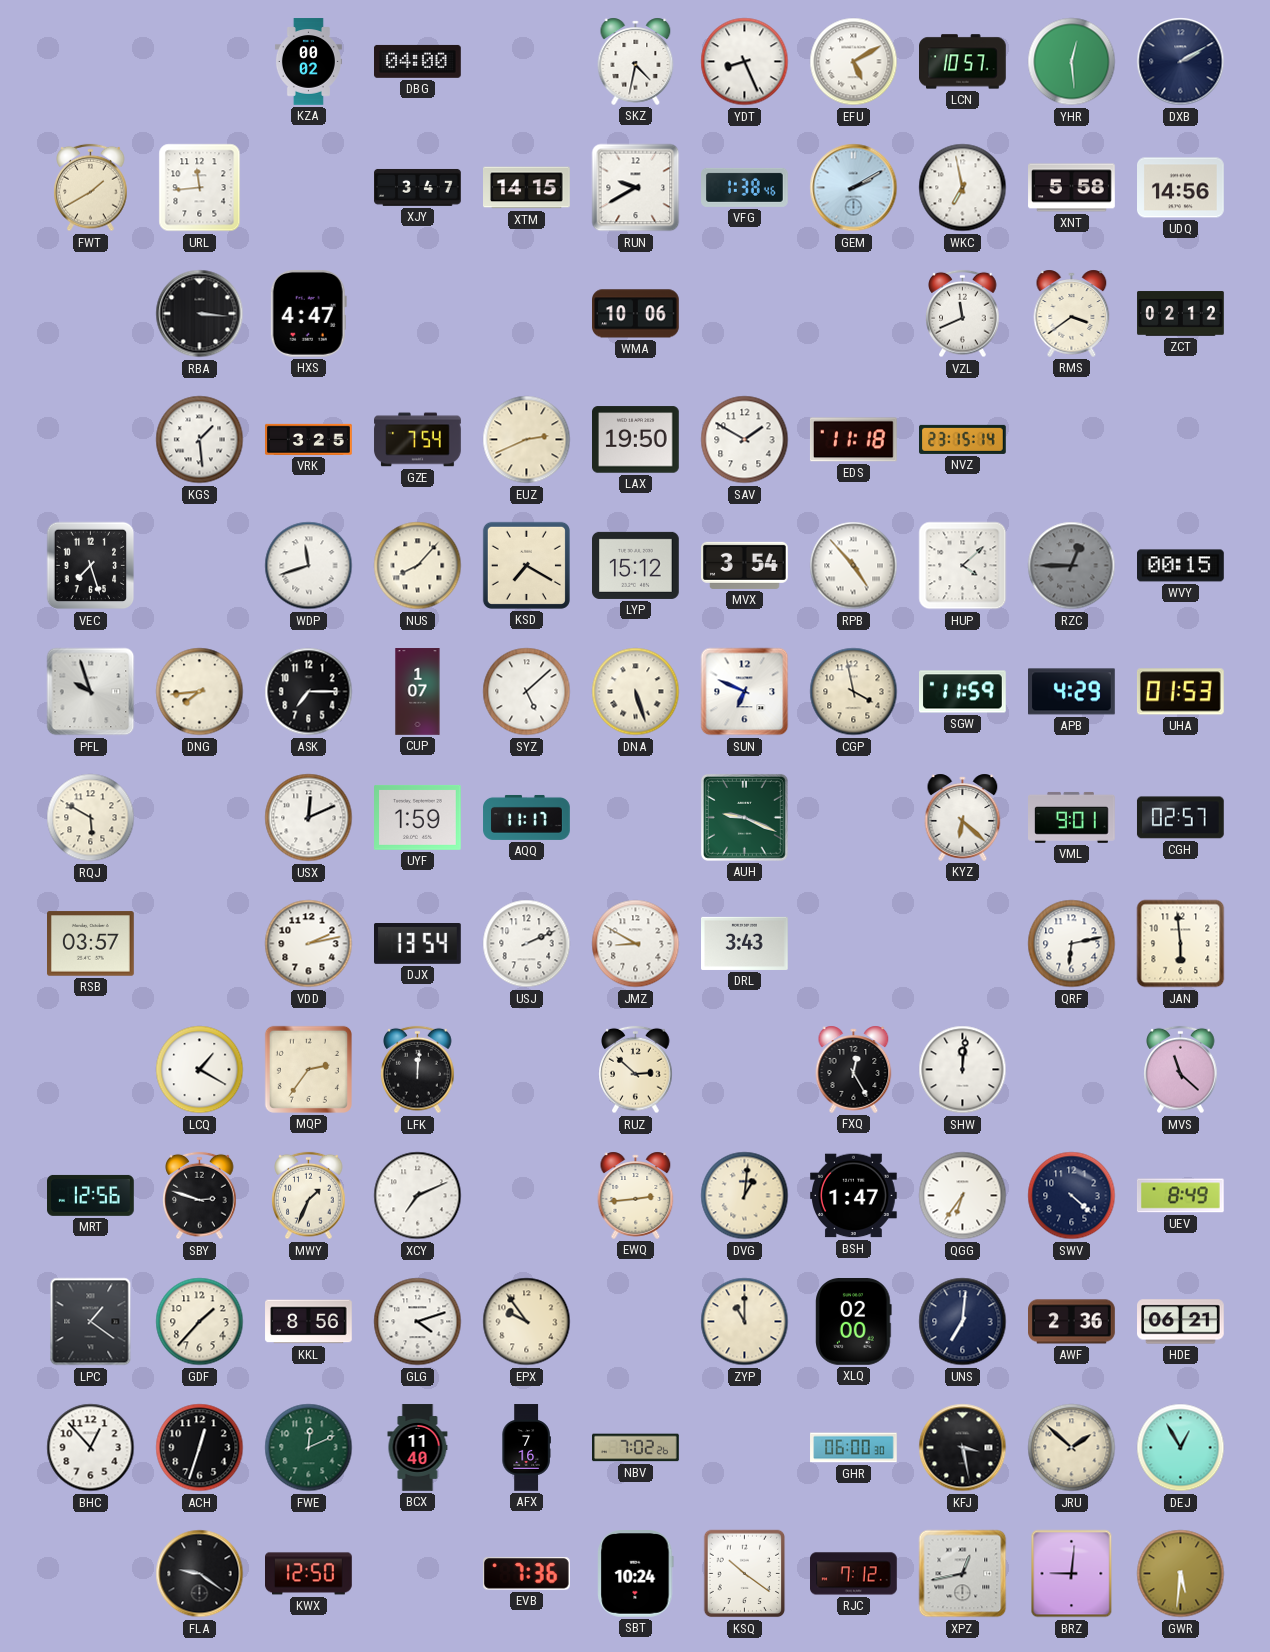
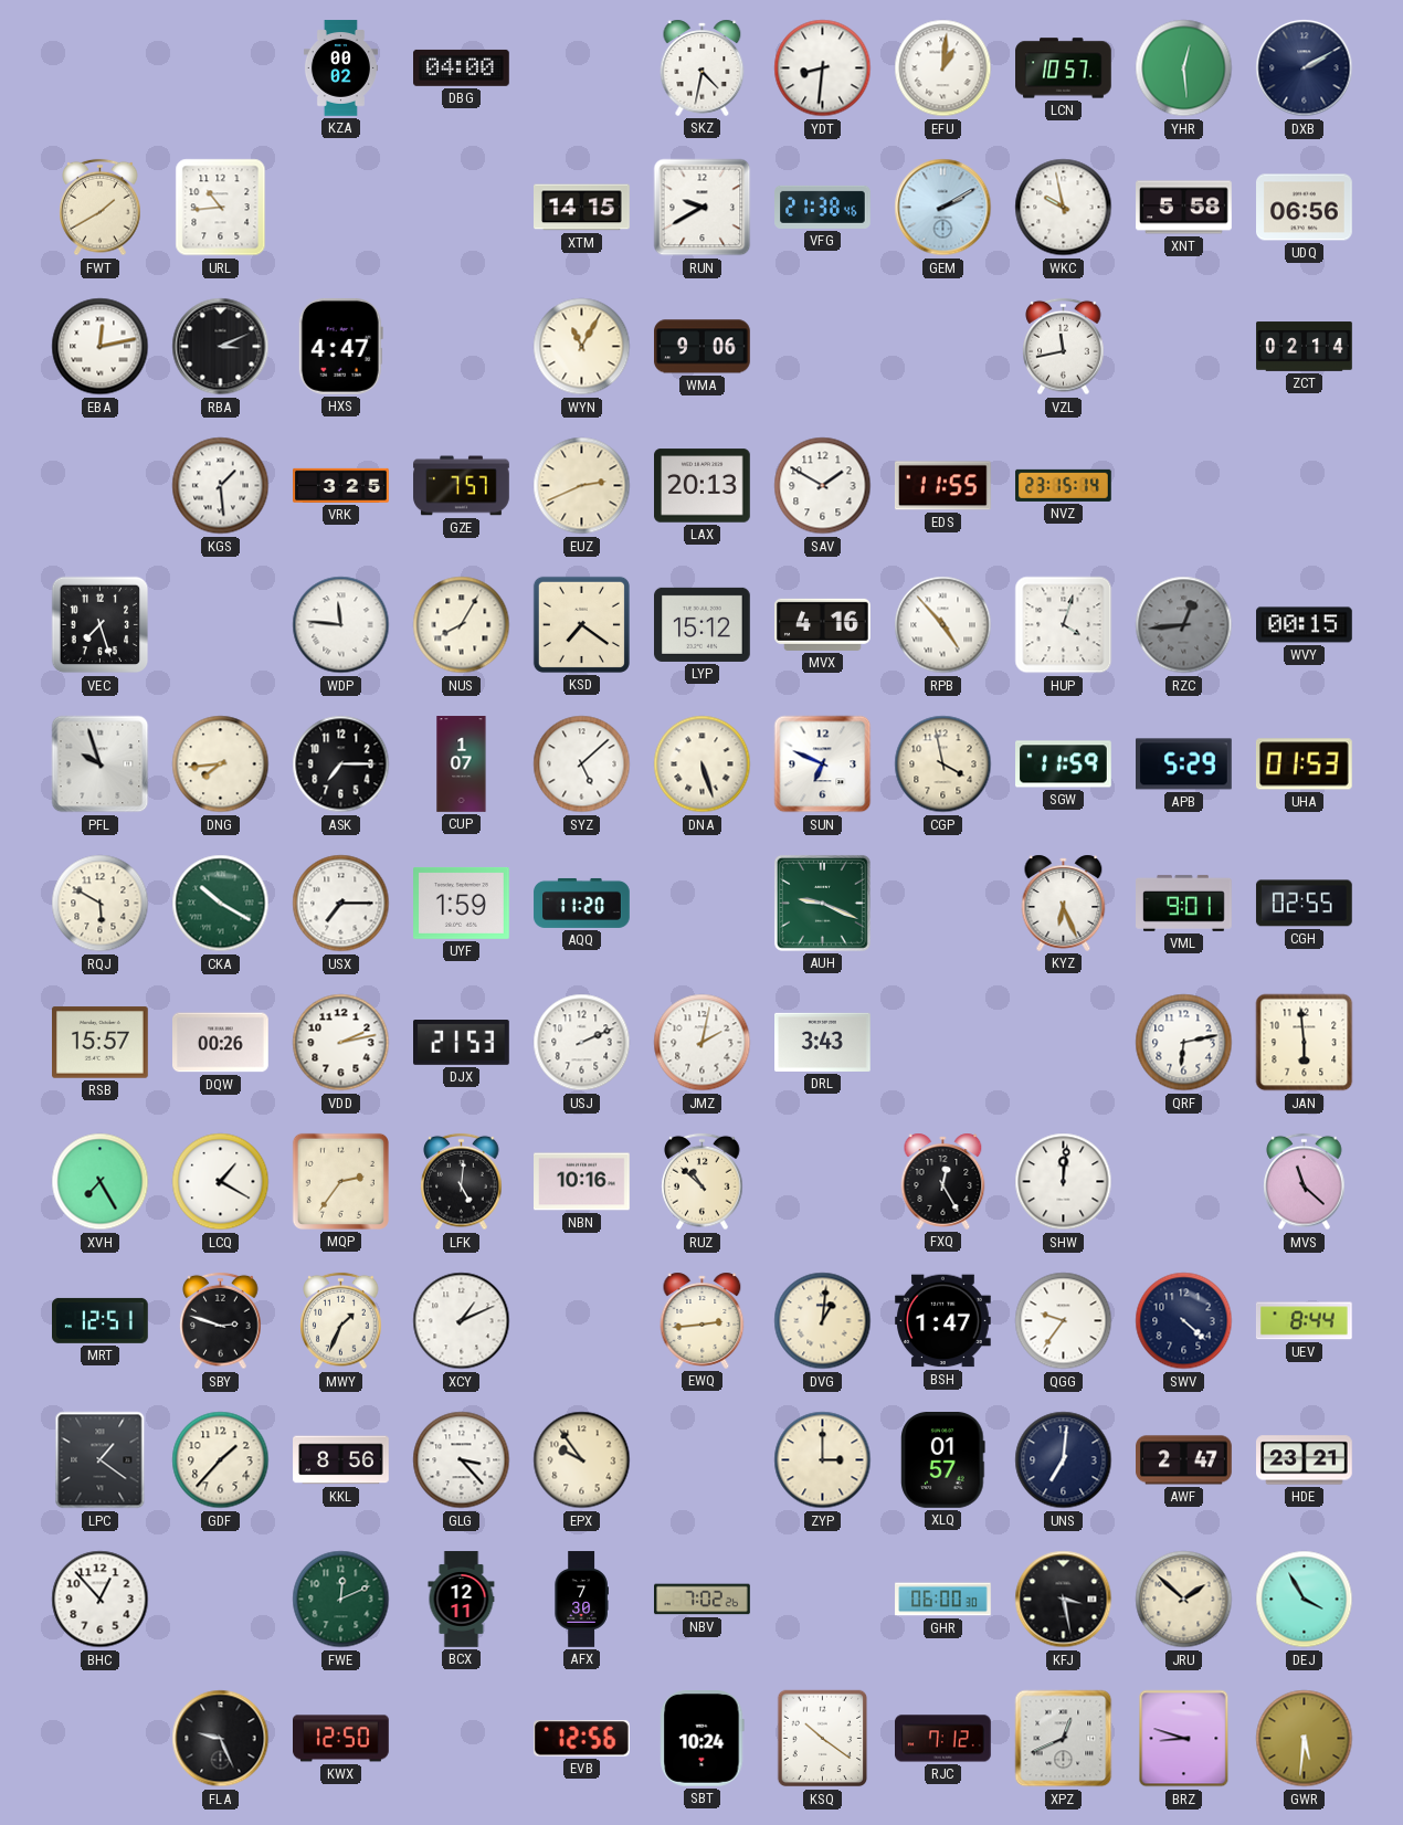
YDT: 8:26 -> 8:31 (823, 68)
EFU: 5:10 -> 1:01 (943, 68)
URL: 11:44 -> 10:44 (221, 208)
XJY: 3:47 -> none (418, 187)
VFG: 1:38 -> 21:38 (823, 207)
WKC: 6:58 -> 9:58 (1064, 208)
UDQ: 14:56 -> 06:56 (1305, 208)
EBA: none -> 12:13 (101, 347)
RBA: 3:16 -> 3:11 (221, 347)
WYN: none -> 11:05 (582, 347)
WMA: 10:06 -> 9:06 (703, 347)
VZL: 11:41 -> 11:43 (1064, 347)
RMS: 3:39 -> none (1072, 313)
ZCT: 02:12 -> 02:14 (1305, 347)
GZE: 7:54 -> 7:57 (462, 486)
LAX: 19:50 -> 20:13 (703, 486)
EDS: 11:18 -> 11:55 (942, 486)
WDP: 11:42 -> 11:46 (341, 625)
NUS: 8:07 -> 8:05 (462, 625)
KSD: 7:20 -> 7:21 (581, 624)
MVX: 3:54 -> 4:16 (823, 624)
HUP: 4:08 -> 4:03 (1064, 625)
RZC: 12:45 -> 12:44 (1184, 625)
APB: 4:29 -> 5:29 (1184, 764)
CKA: none -> 10:20 (221, 904)
USX: 12:11 -> 7:15 (341, 904)
AQQ: 11:17 -> 11:20 (582, 903)
KYZ: 6:22 -> 6:26 (1064, 903)
CGH: 02:57 -> 02:55 (1304, 904)
RSB: 03:57 -> 15:57 (101, 1043)
DQW: none -> 00:26 (221, 1043)
DJX: 13:54 -> 21:53 (462, 1043)
JMZ: 8:50 -> 2:02 (703, 1043)
XVH: none -> 7:25 (101, 1182)
LFK: 12:01 -> 5:01 (462, 1182)
NBN: none -> 10:16 (582, 1182)
RUZ: 2:52 -> 10:52 (703, 1182)
MRT: 12:56 -> 12:51 (101, 1320)
XCY: 7:11 -> 1:11 (462, 1321)
QGG: 6:36 -> 9:36 (1064, 1321)
UEV: 8:49 -> 8:44 (1304, 1321)
GLG: 4:12 -> 3:23 (462, 1460)
ZYP: 11:00 -> 3:00 (823, 1460)
XLQ: 02:00 -> 01:57 (943, 1460)
AWF: 2:36 -> 2:47 (1184, 1460)
HDE: 06:21 -> 23:21 (1305, 1460)
ACH: 12:33 -> none (200, 1448)
BCX: 11:40 -> 12:11 (462, 1600)
AFX: 7:16 -> 7:30 (581, 1600)
DEJ: 12:55 -> 3:55 (1305, 1600)
FLA: 9:21 -> 9:26 (221, 1739)
EVB: 7:36 -> 12:56 (581, 1739)
XPZ: 12:43 -> 12:41 (1064, 1739)
BRZ: 9:01 -> 8:48 (1184, 1739)
